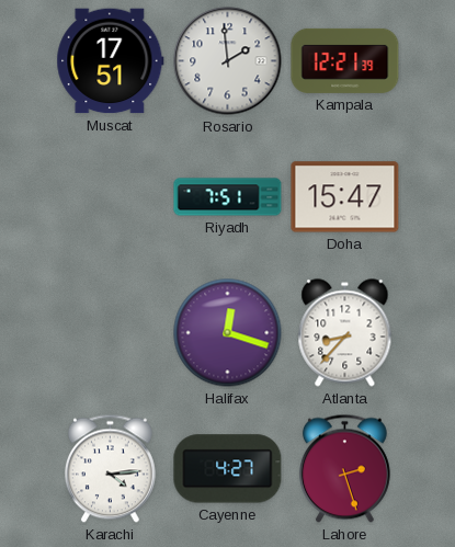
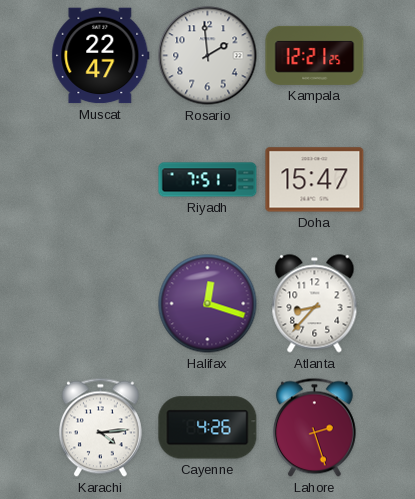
Muscat: 17:51 -> 22:47 (101, 56)
Kampala: 12:21:39 -> 12:21:25 (315, 55)
Cayenne: 4:27 -> 4:26 (208, 428)
